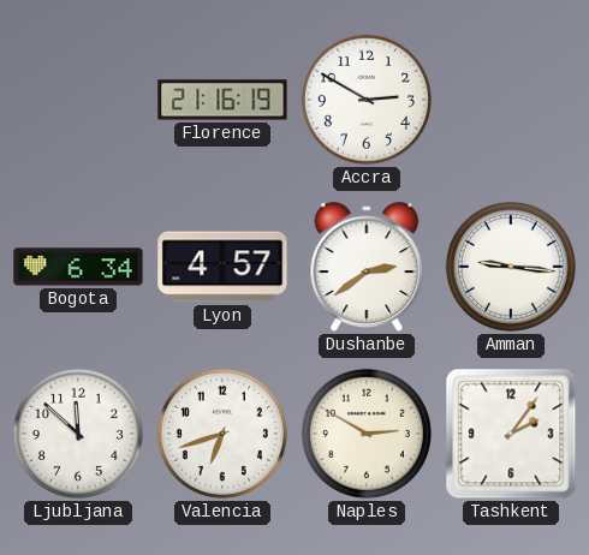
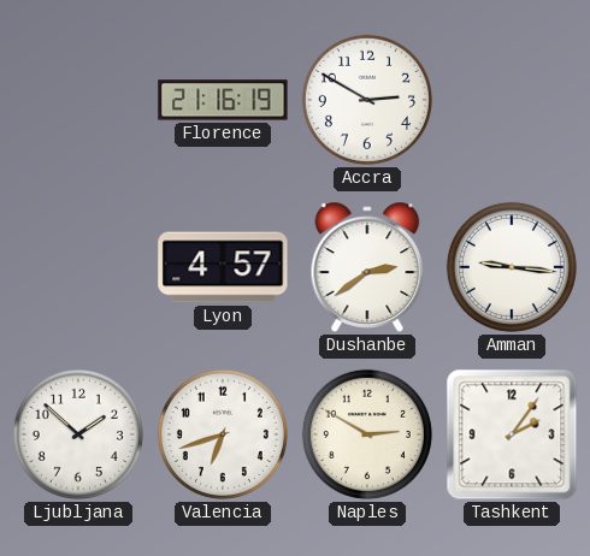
Bogota: 6:34 -> none (78, 267)
Ljubljana: 11:52 -> 1:52 (78, 434)
